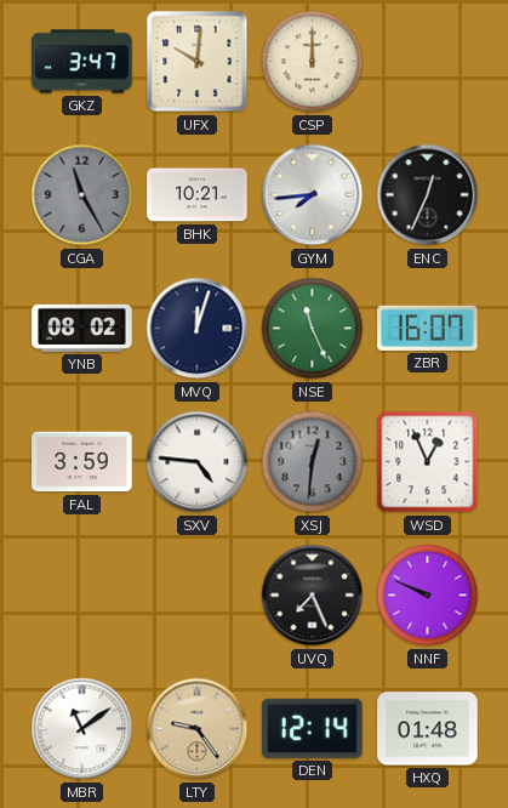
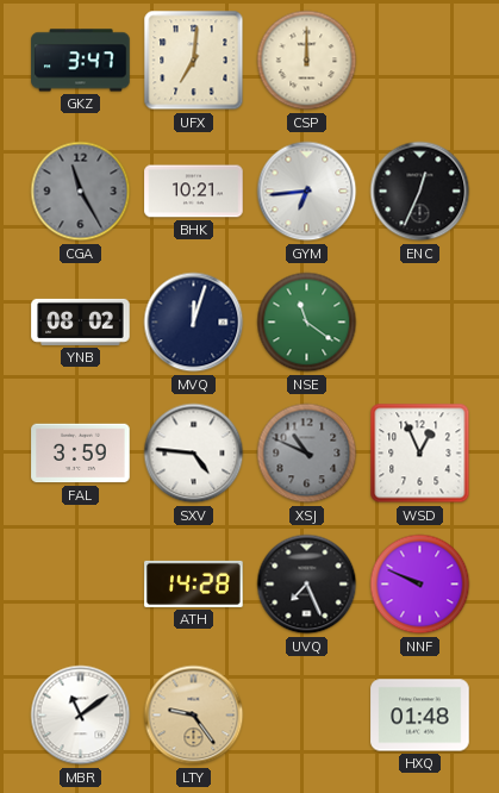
UFX: 10:01 -> 7:01 (194, 61)
GYM: 7:44 -> 6:44 (307, 192)
NSE: 11:26 -> 11:21 (307, 323)
ZBR: 16:07 -> none (428, 328)
XSJ: 12:31 -> 10:49 (307, 454)
ATH: none -> 14:28 (194, 583)
DEN: 12:14 -> none (313, 728)
